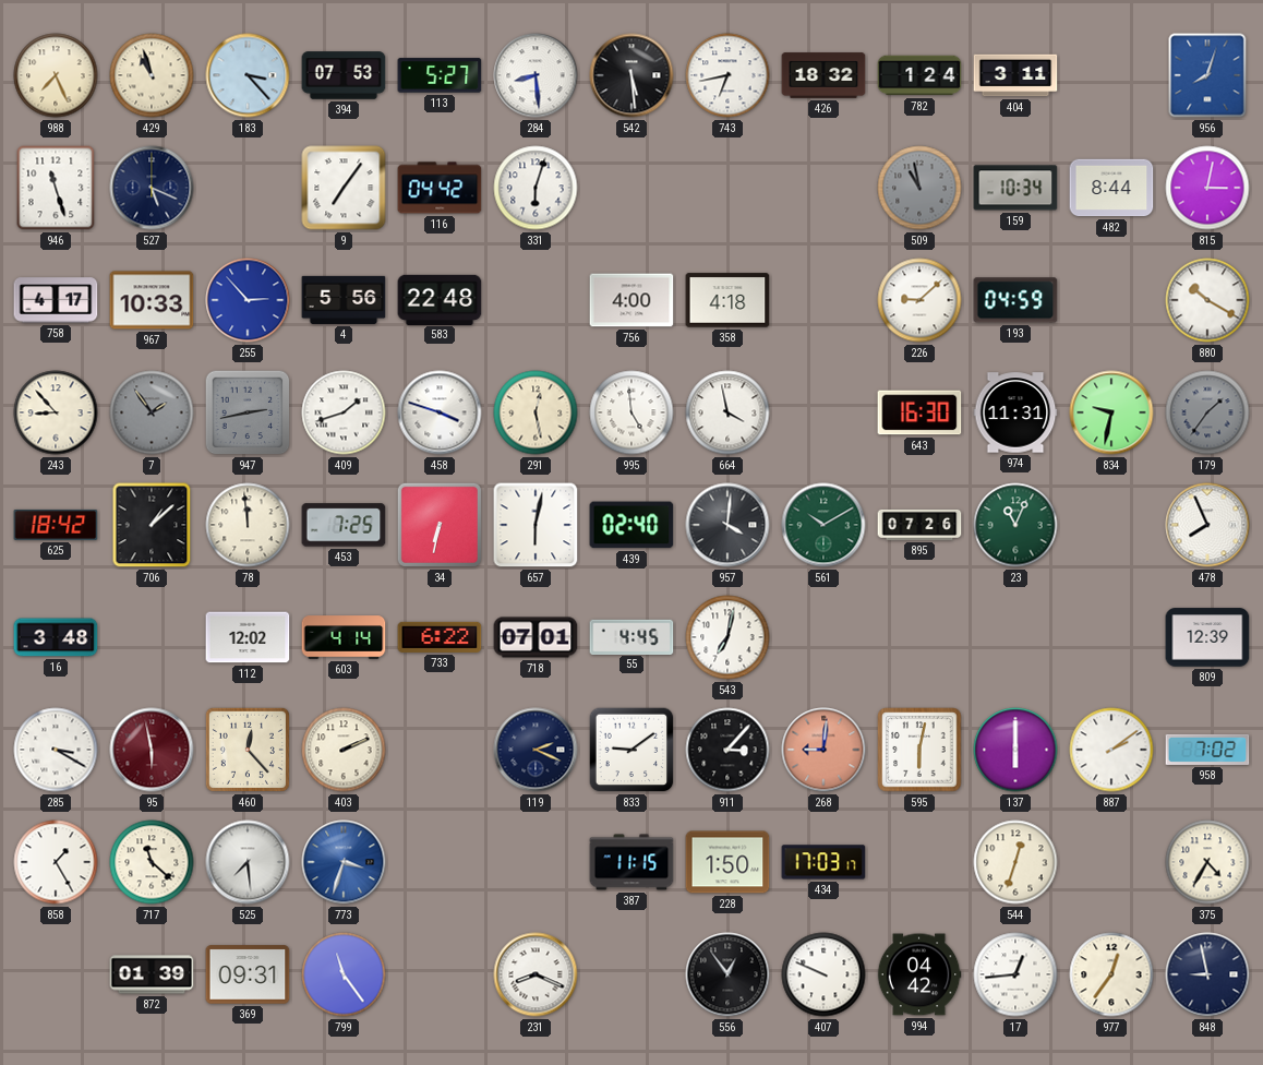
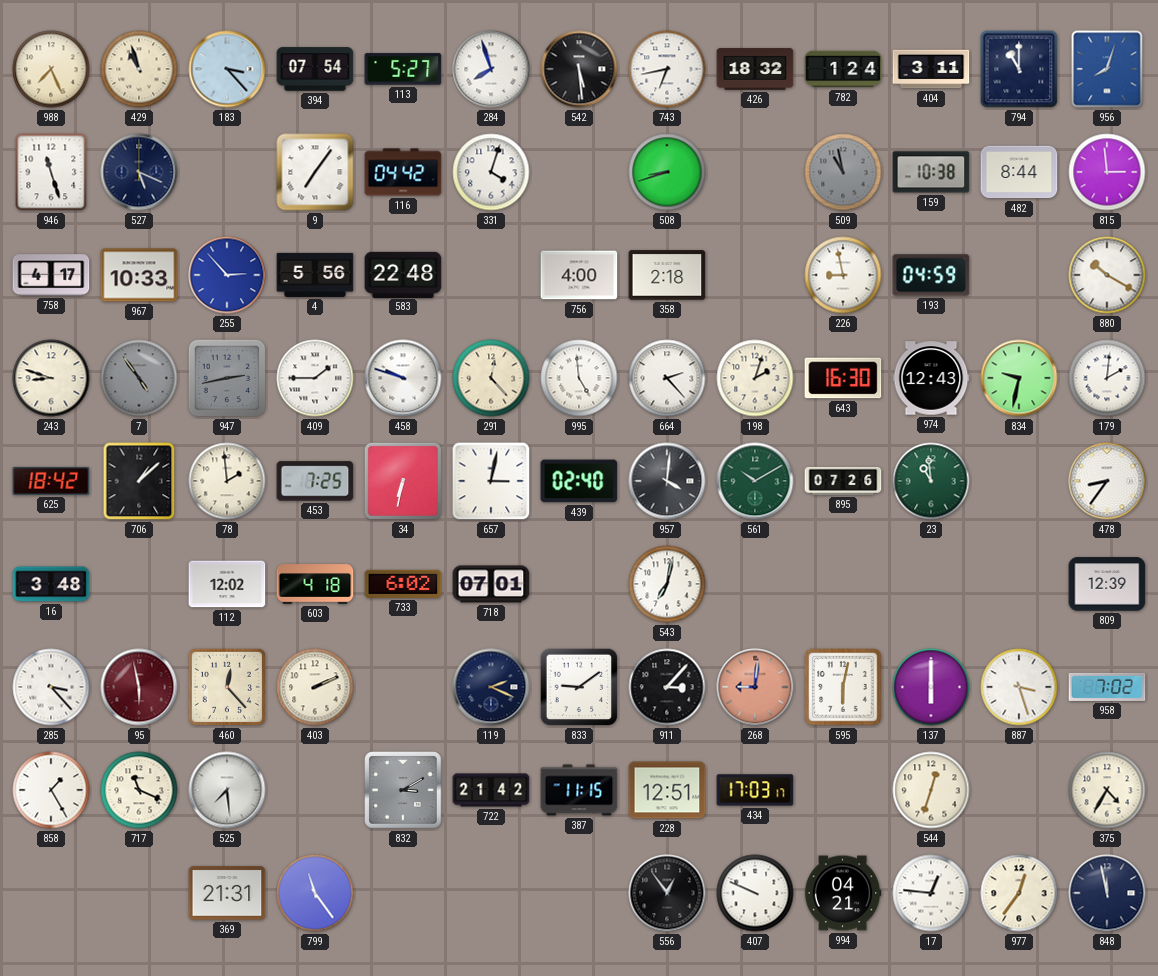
394: 07:53 -> 07:54 (315, 69)
284: 8:29 -> 7:57 (491, 69)
794: none -> 11:00 (1019, 69)
331: 6:03 -> 4:03 (491, 172)
508: none -> 8:42 (667, 172)
159: 10:34 -> 10:38 (931, 172)
815: 3:02 -> 2:59 (1107, 172)
358: 4:18 -> 2:18 (667, 275)
226: 9:08 -> 8:58 (843, 275)
243: 8:53 -> 8:48 (51, 378)
7: 1:54 -> 4:54 (139, 378)
409: 1:42 -> 1:45 (315, 378)
458: 3:48 -> 9:48 (403, 378)
291: 12:28 -> 12:23 (491, 378)
664: 3:58 -> 2:23 (667, 378)
198: none -> 2:03 (755, 378)
974: 11:31 -> 12:43 (931, 378)
179: 1:36 -> 2:01 (1107, 378)
179 dial: grey -> white (1107, 378)
78: 11:59 -> 1:59 (227, 481)
657: 6:02 -> 3:02 (491, 481)
23: 11:04 -> 10:59 (931, 481)
478: 7:56 -> 8:36 (1107, 481)
603: 4:14 -> 4:18 (315, 584)
733: 6:22 -> 6:02 (403, 584)
55: 4:45 -> none (632, 636)
285: 3:20 -> 3:23 (51, 687)
887: 2:09 -> 3:27 (1019, 687)
717: 11:22 -> 11:19 (139, 790)
773: 3:33 -> none (344, 862)
832: none -> 3:10 (403, 790)
722: none -> 21:42 (491, 790)
228: 1:50 -> 12:51 (667, 790)
872: 01:39 -> none (152, 974)
369: 09:31 -> 21:31 (227, 893)
231: 8:19 -> none (536, 974)
994: 04:42 -> 04:21 (843, 893)
17: 12:44 -> 12:46 (931, 893)
848: 8:58 -> 11:58 (1107, 893)
